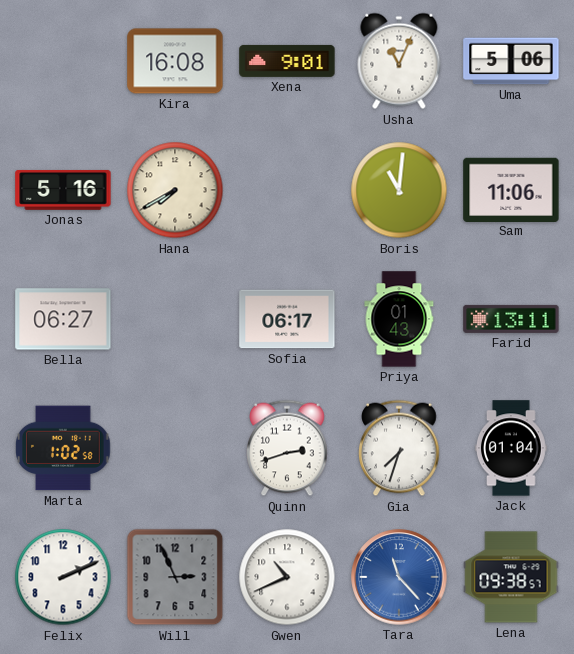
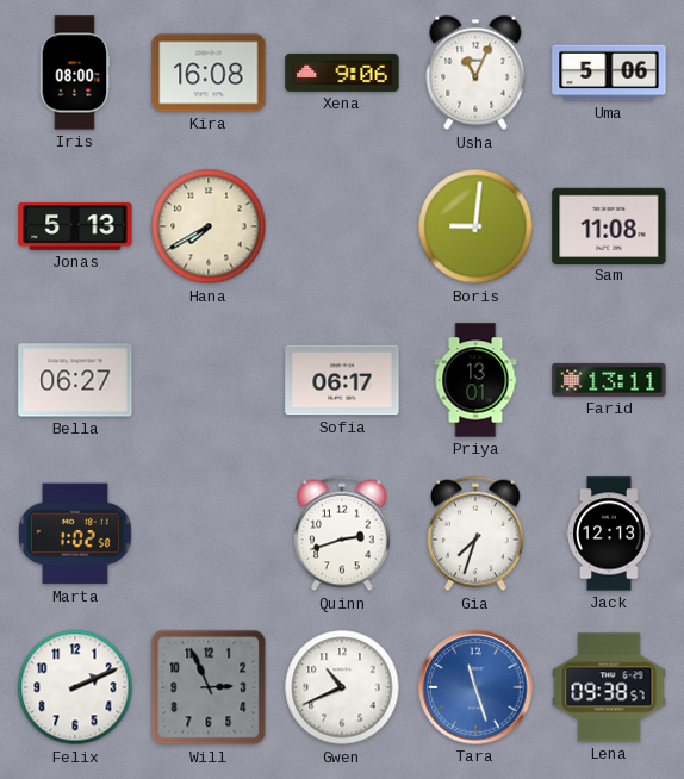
Iris: none -> 08:00 (75, 73)
Xena: 9:01 -> 9:06 (342, 73)
Jonas: 5:16 -> 5:13 (75, 226)
Boris: 11:01 -> 9:01 (475, 226)
Sam: 11:06 -> 11:08 (609, 225)
Priya: 01:43 -> 13:01 (475, 380)
Jack: 01:04 -> 12:13 (609, 534)
Tara: 11:23 -> 11:27 (475, 687)
